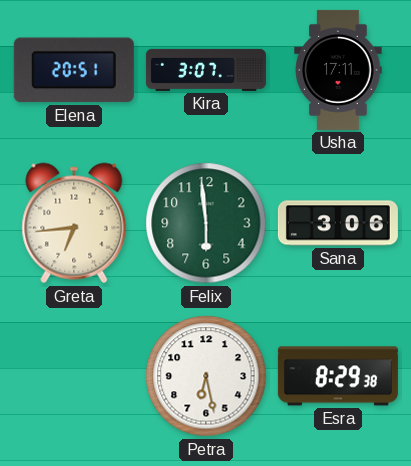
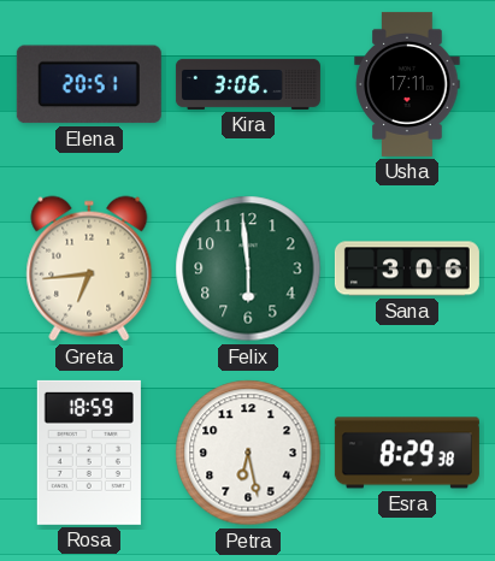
Kira: 3:07 -> 3:06 (248, 84)
Rosa: none -> 18:59 (89, 453)
